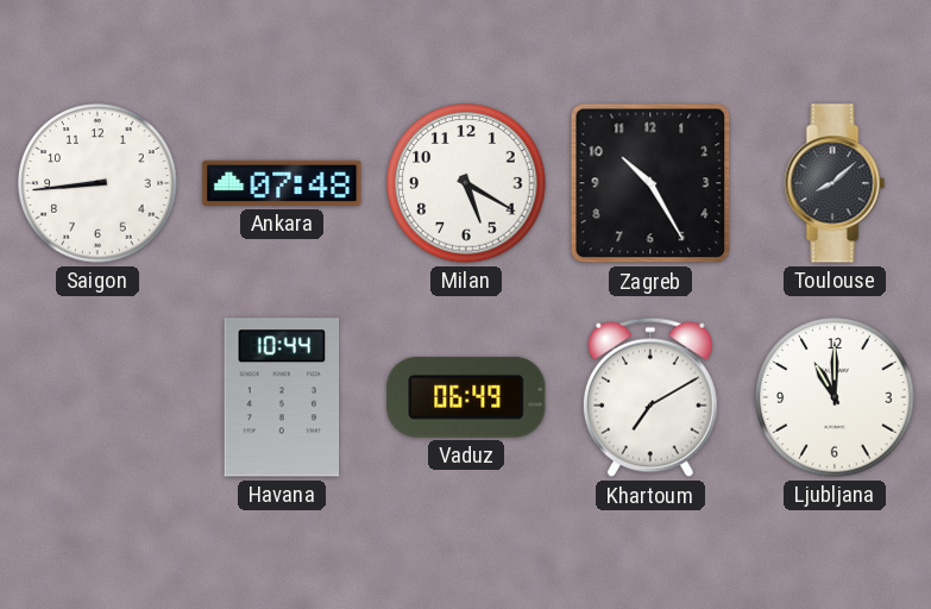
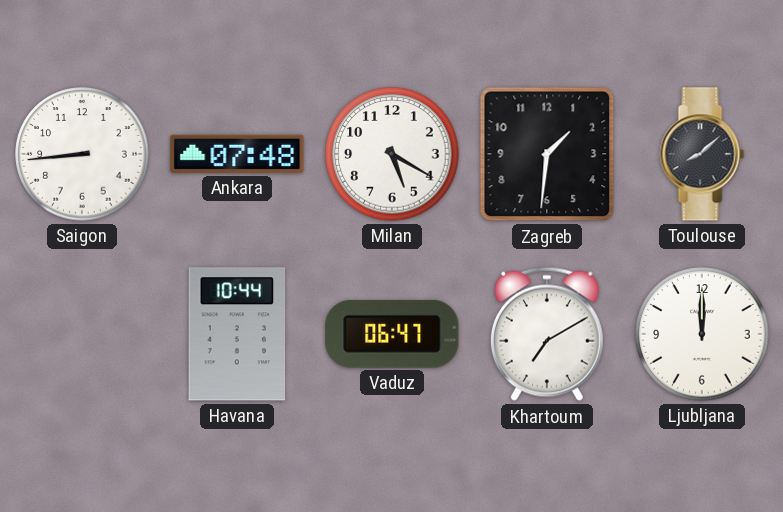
Zagreb: 10:25 -> 1:31 (547, 154)
Vaduz: 06:49 -> 06:47 (392, 334)
Ljubljana: 11:00 -> 12:00 (702, 334)
